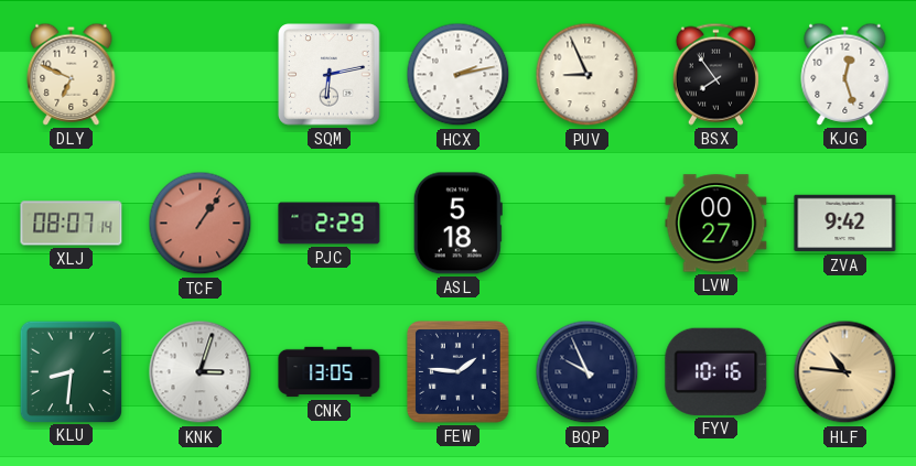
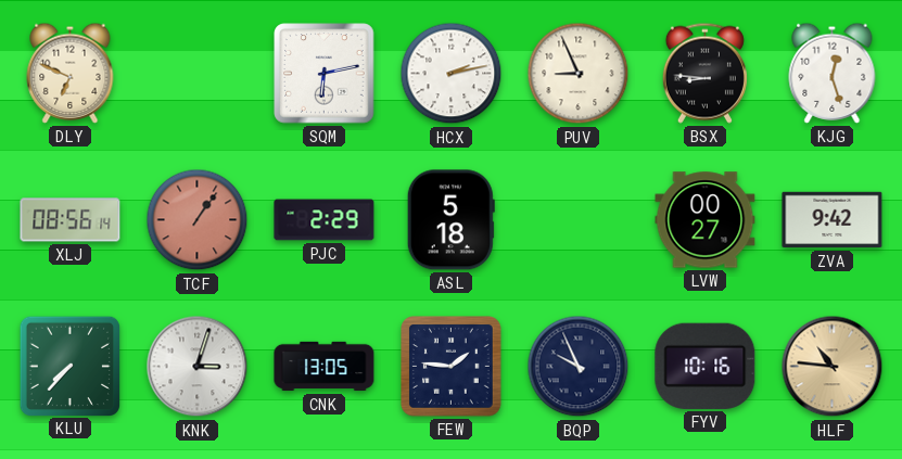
BSX: 7:54 -> 8:46 (704, 73)
XLJ: 08:07 -> 08:56 (71, 220)
KLU: 8:31 -> 7:37 (69, 366)
